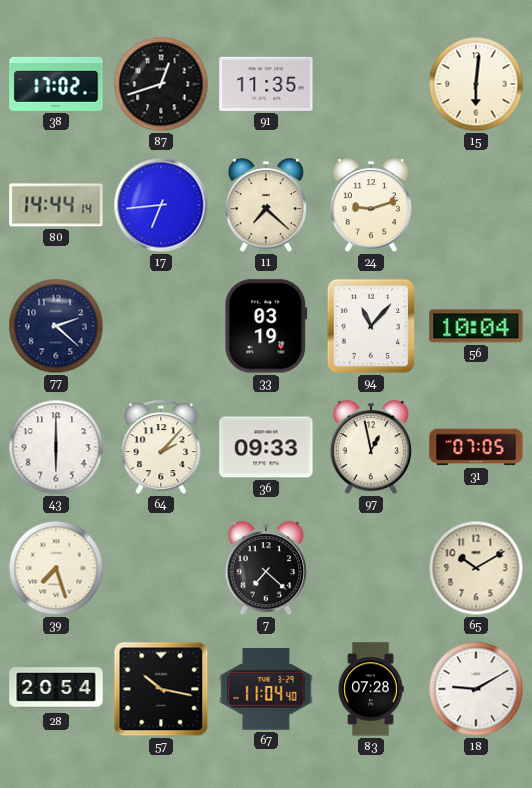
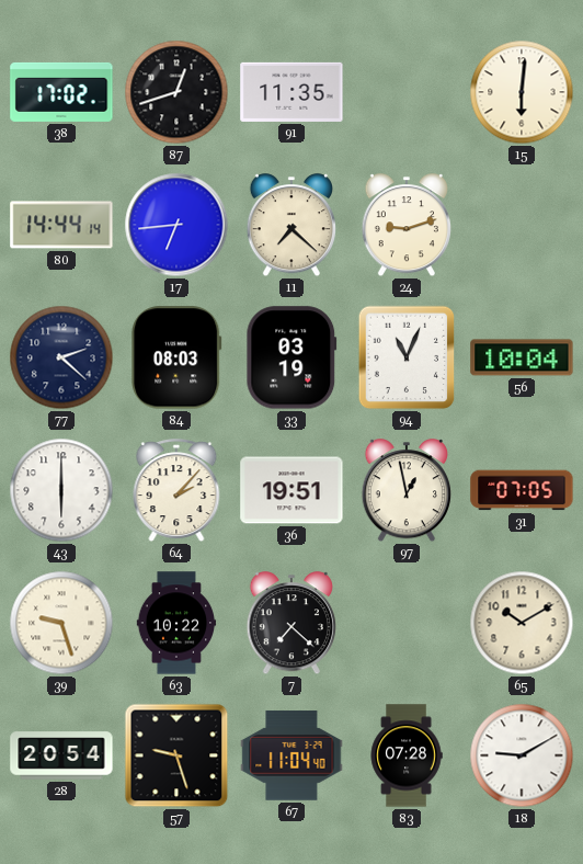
84: none -> 08:03 (176, 357)
94: 11:07 -> 11:04 (407, 357)
36: 09:33 -> 19:51 (291, 490)
39: 7:27 -> 9:27 (61, 623)
63: none -> 10:22 (176, 623)
57: 10:17 -> 9:27 (176, 755)
